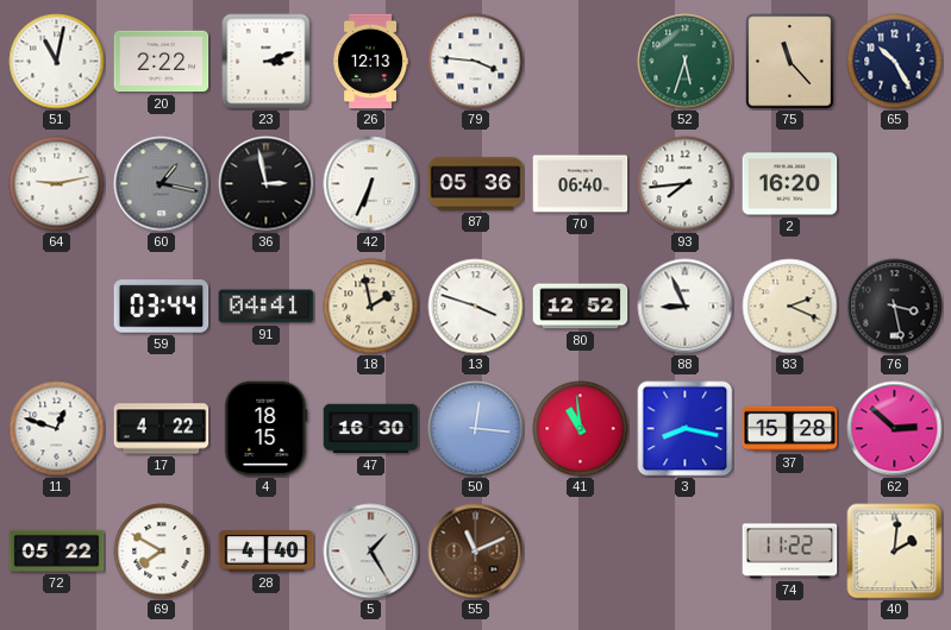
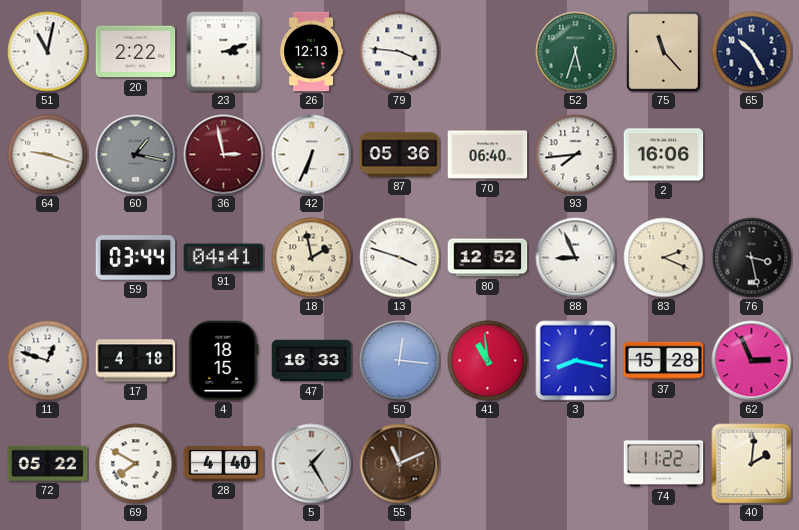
64: 9:13 -> 9:18 (48, 155)
36 dial: black -> burgundy (224, 155)
2: 16:20 -> 16:06 (664, 155)
17: 4:22 -> 4:18 (136, 361)
47: 16:30 -> 16:33 (312, 361)
62: 2:52 -> 2:56 (752, 361)
